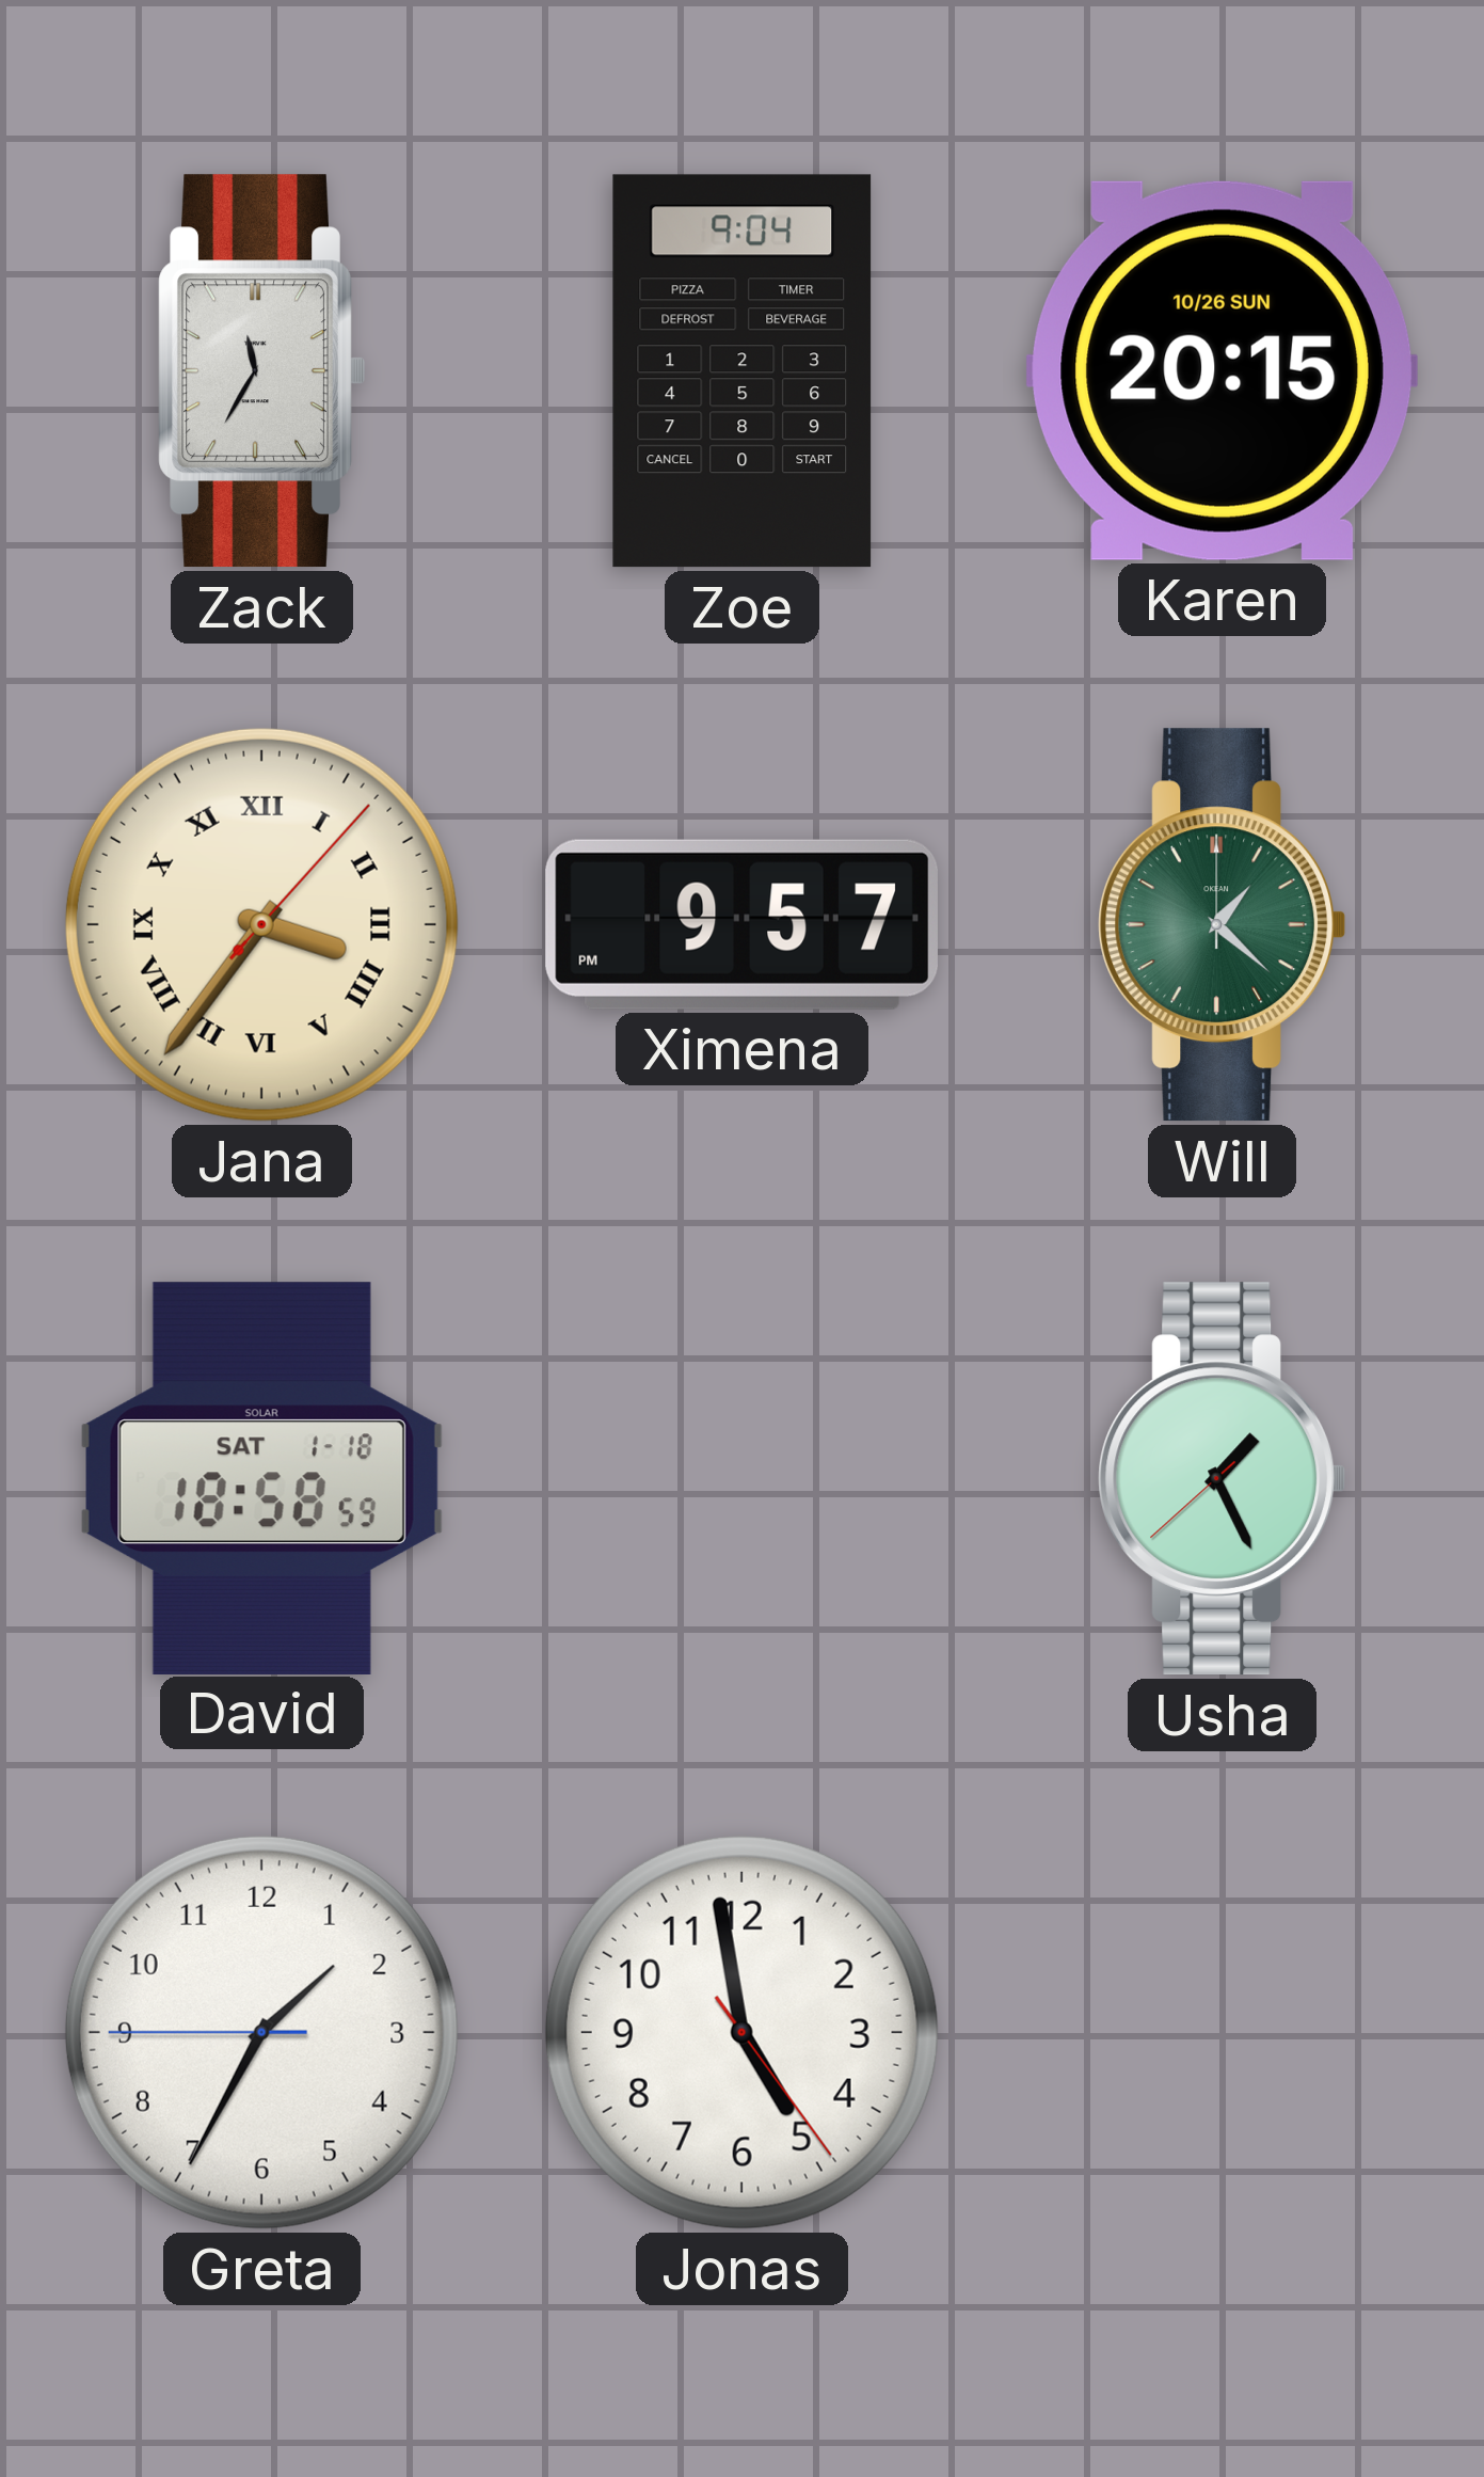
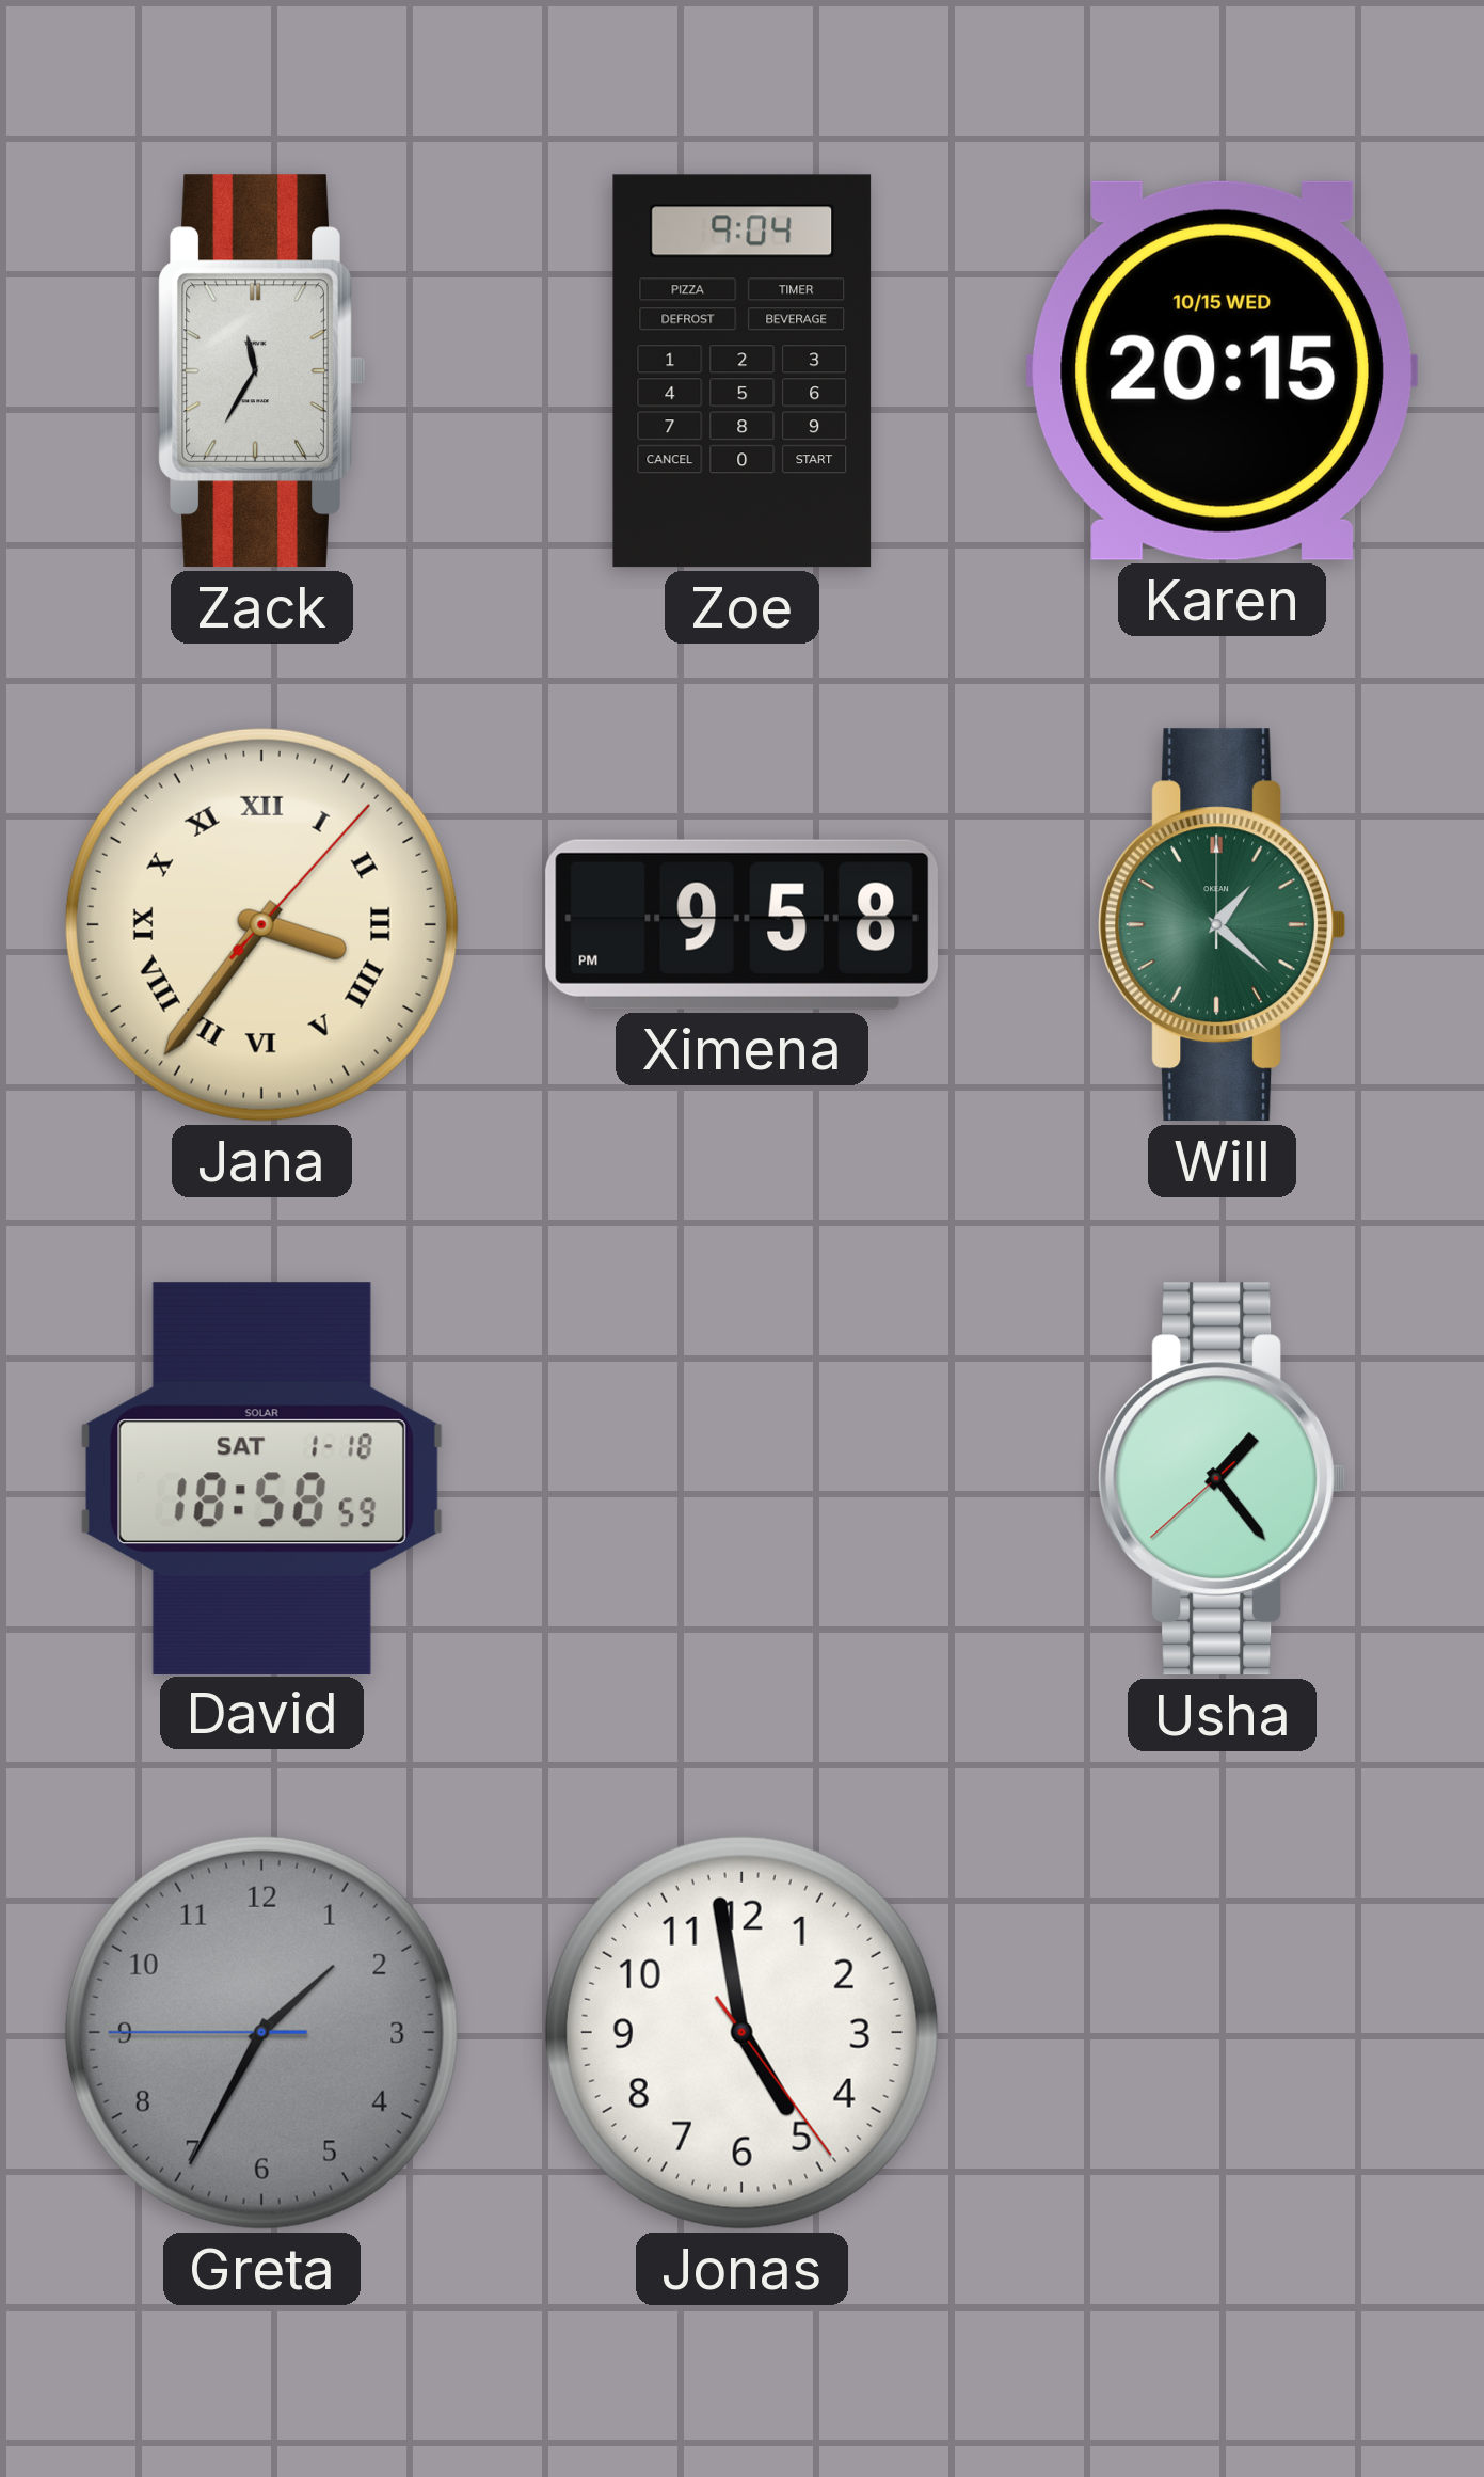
Karen date: 10/26 SUN -> 10/15 WED (1222, 370)
Ximena: 9:57 -> 9:58 (741, 924)
Usha: 1:25 -> 1:23 (1223, 1479)
Greta dial: white -> grey (261, 2032)
